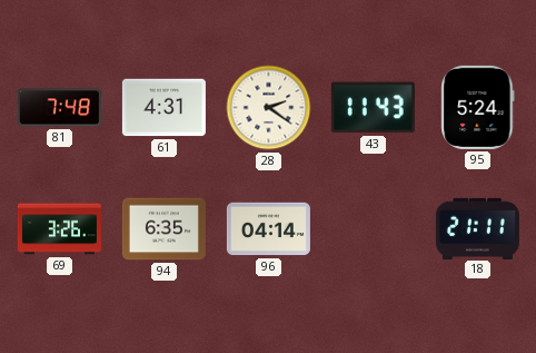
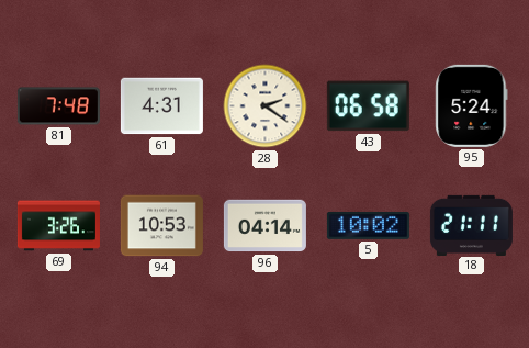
43: 11:43 -> 06:58 (368, 106)
94: 6:35 -> 10:53 (161, 226)
5: none -> 10:02 (368, 225)
